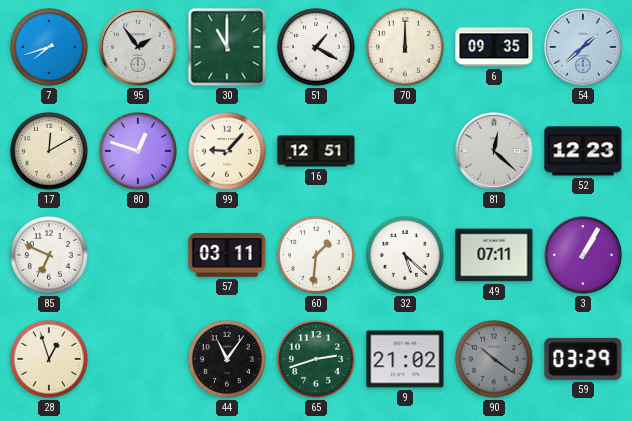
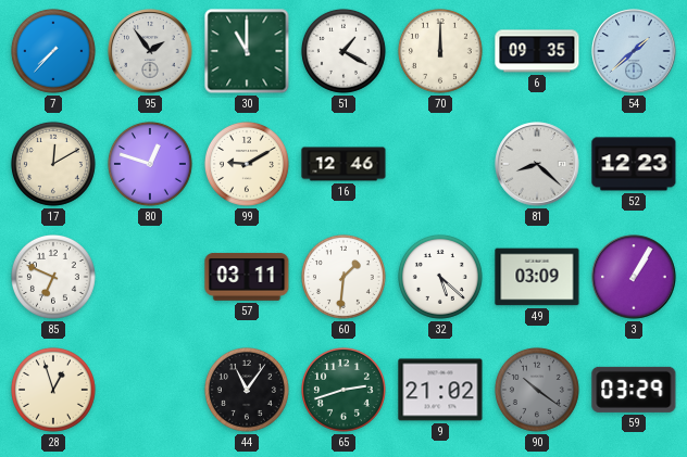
7: 7:42 -> 7:37 (53, 51)
99: 9:07 -> 9:10 (247, 164)
16: 12:51 -> 12:46 (343, 164)
81: 12:22 -> 8:22 (537, 164)
49: 07:11 -> 03:09 (537, 277)
